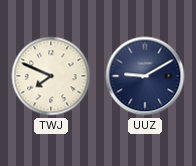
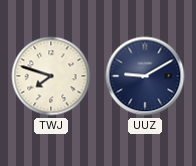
TWJ: 7:49 -> 7:48 (51, 76)
